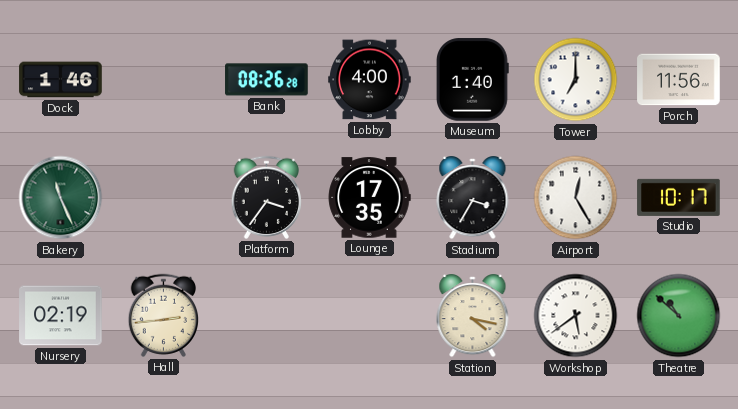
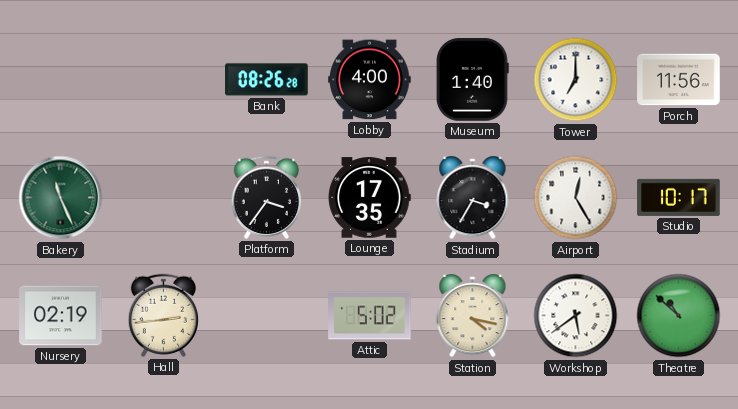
Dock: 1:46 -> none (61, 80)
Attic: none -> 5:02 (370, 316)
